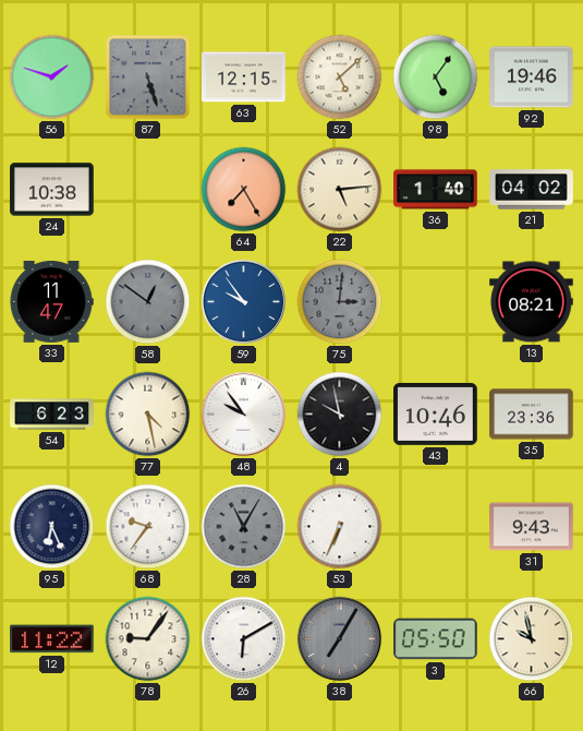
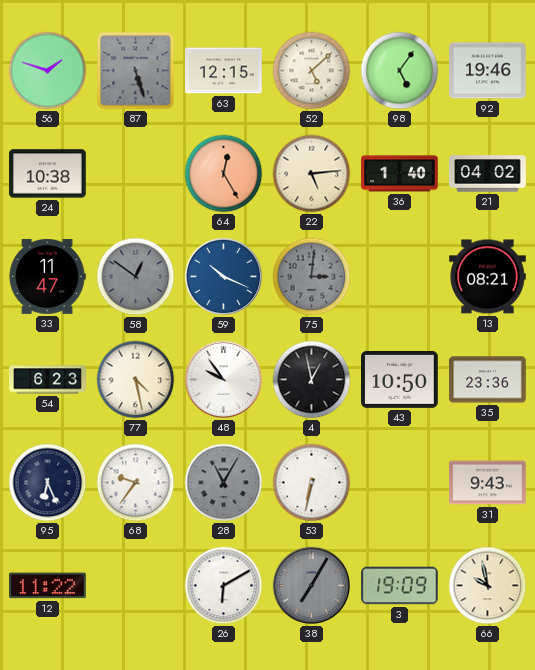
64: 7:25 -> 12:25 (224, 174)
59: 9:54 -> 10:19 (224, 277)
4: 9:58 -> 12:58 (312, 380)
43: 10:46 -> 10:50 (400, 379)
53: 6:34 -> 6:32 (312, 483)
78: 9:06 -> none (148, 639)
3: 05:50 -> 19:09 (400, 586)
